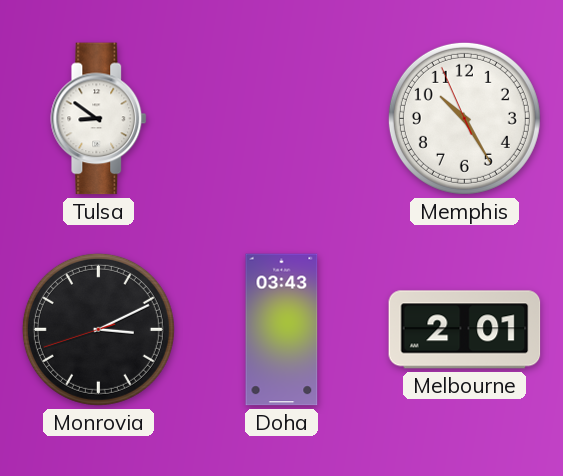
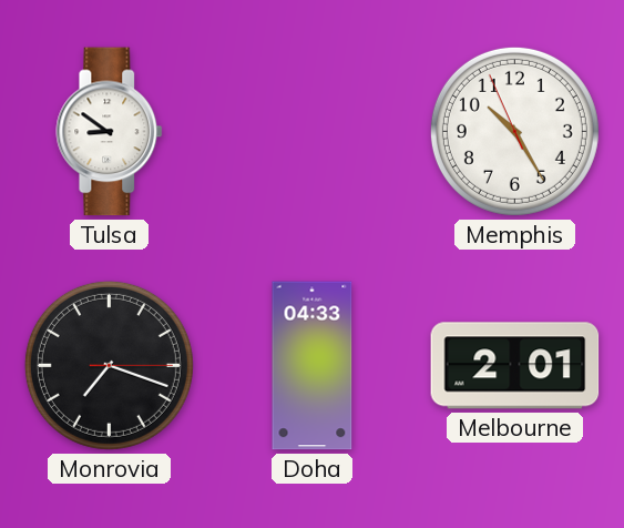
Monrovia: 3:10 -> 7:18 (109, 365)
Doha: 03:43 -> 04:33 (313, 366)
